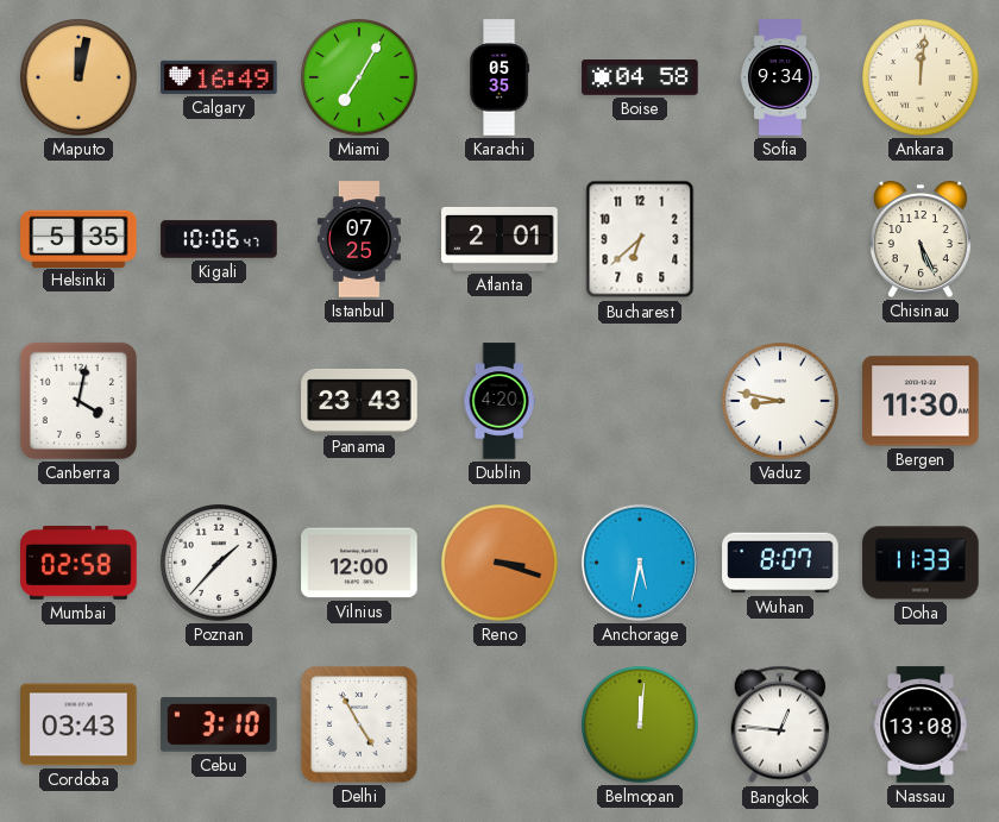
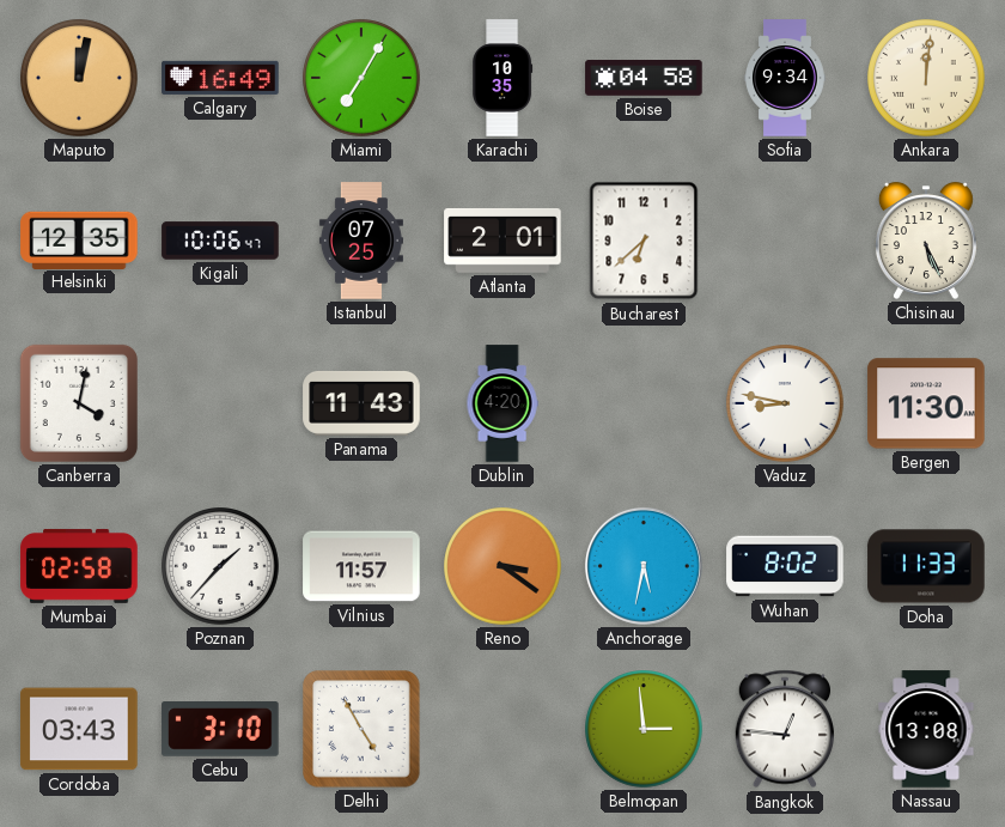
Karachi: 05:35 -> 10:35 (502, 78)
Helsinki: 5:35 -> 12:35 (79, 239)
Panama: 23:43 -> 11:43 (361, 403)
Vilnius: 12:00 -> 11:57 (361, 566)
Reno: 3:18 -> 3:21 (502, 566)
Wuhan: 8:07 -> 8:02 (785, 566)
Belmopan: 12:01 -> 2:59 (644, 729)
